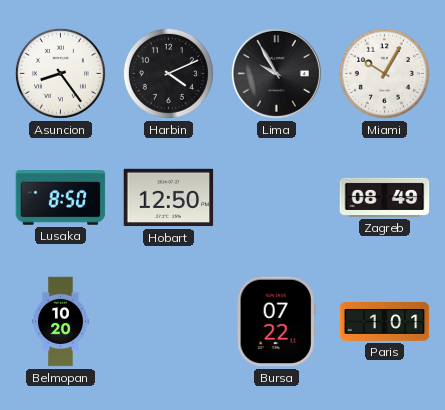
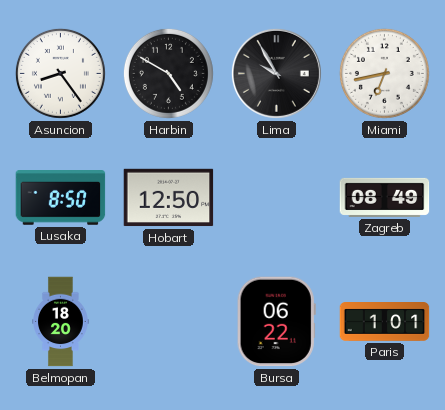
Harbin: 4:11 -> 4:50 (168, 73)
Miami: 10:05 -> 6:43 (384, 73)
Belmopan: 10:20 -> 18:20 (61, 322)
Bursa: 07:22 -> 06:22 (276, 322)
